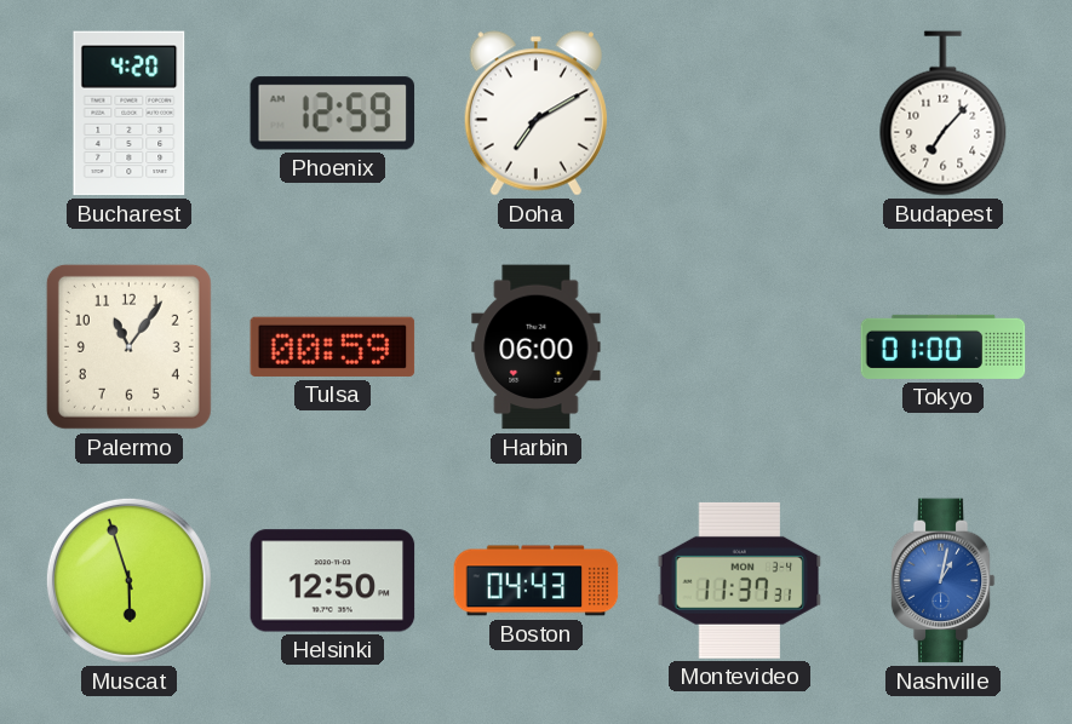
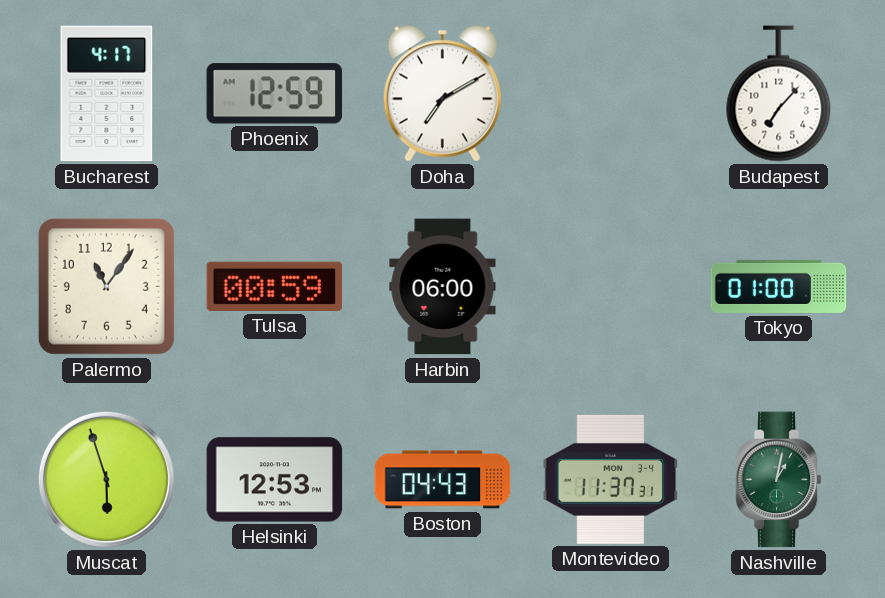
Bucharest: 4:20 -> 4:17 (107, 94)
Helsinki: 12:50 -> 12:53 (275, 480)
Nashville dial: blue -> green (778, 480)
